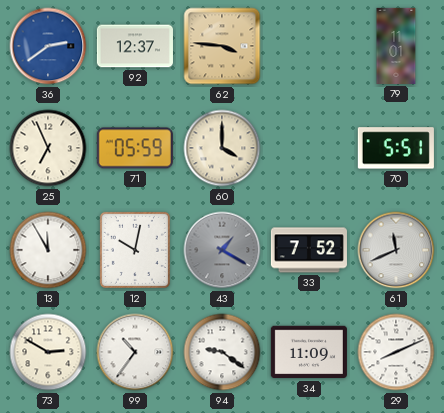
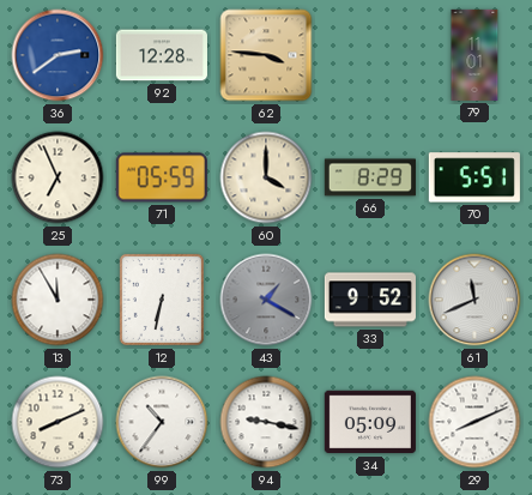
92: 12:37 -> 12:28 (162, 55)
66: none -> 8:29 (370, 177)
12: 10:02 -> 6:32 (162, 300)
33: 7:52 -> 9:52 (370, 300)
73: 2:50 -> 8:11 (58, 422)
94: 9:21 -> 9:17 (266, 422)
34: 11:09 -> 05:09 (370, 422)
